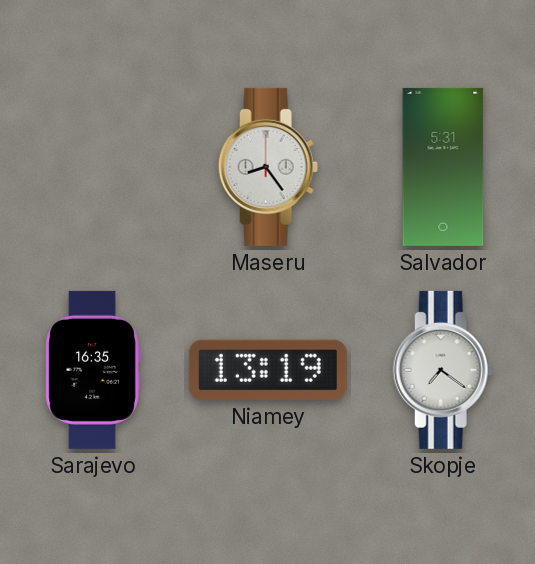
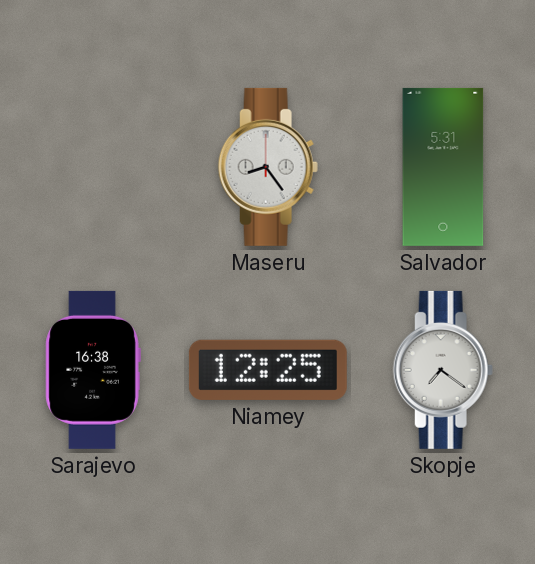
Sarajevo: 16:35 -> 16:38 (93, 370)
Niamey: 13:19 -> 12:25 (268, 370)
